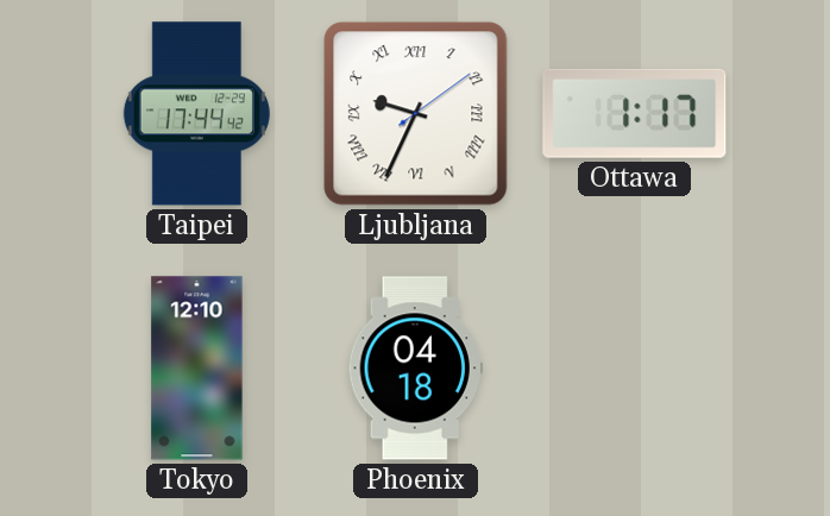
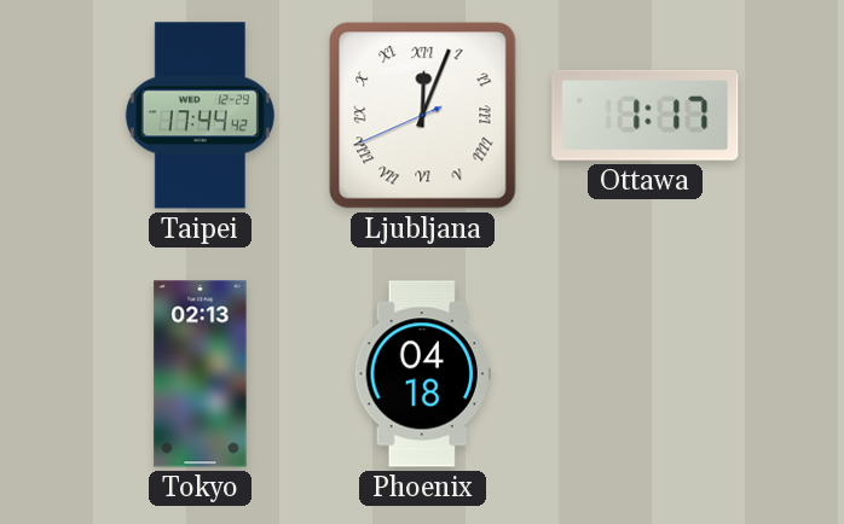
Ljubljana: 9:34 -> 12:03 (423, 116)
Tokyo: 12:10 -> 02:13 (201, 374)
